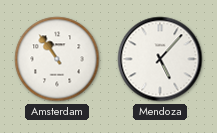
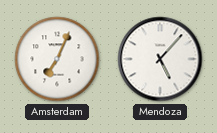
Amsterdam: 10:54 -> 7:04 (57, 59)
